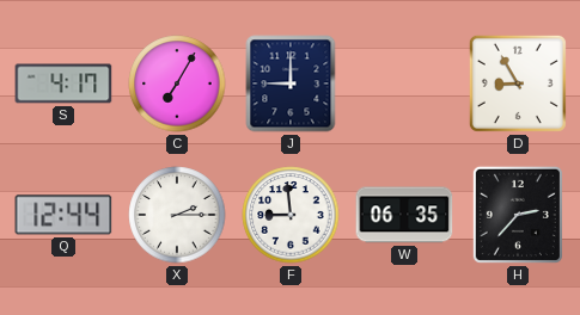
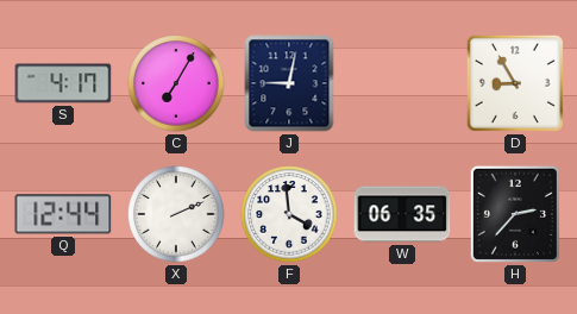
J: 9:00 -> 9:02 (289, 83)
X: 2:15 -> 2:11 (176, 214)
F: 8:59 -> 3:59 (289, 214)
